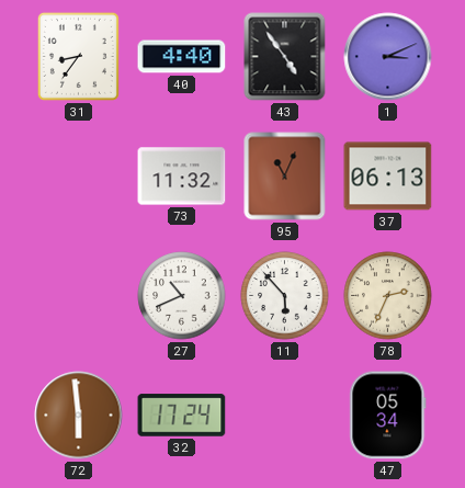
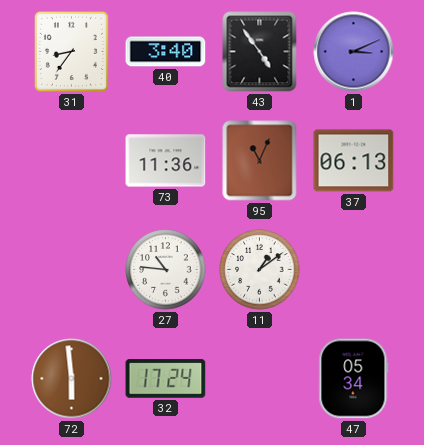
40: 4:40 -> 3:40 (166, 52)
73: 11:32 -> 11:36 (166, 161)
27: 10:41 -> 10:46 (166, 270)
11: 5:53 -> 1:09 (260, 270)
78: 2:34 -> none (388, 296)
